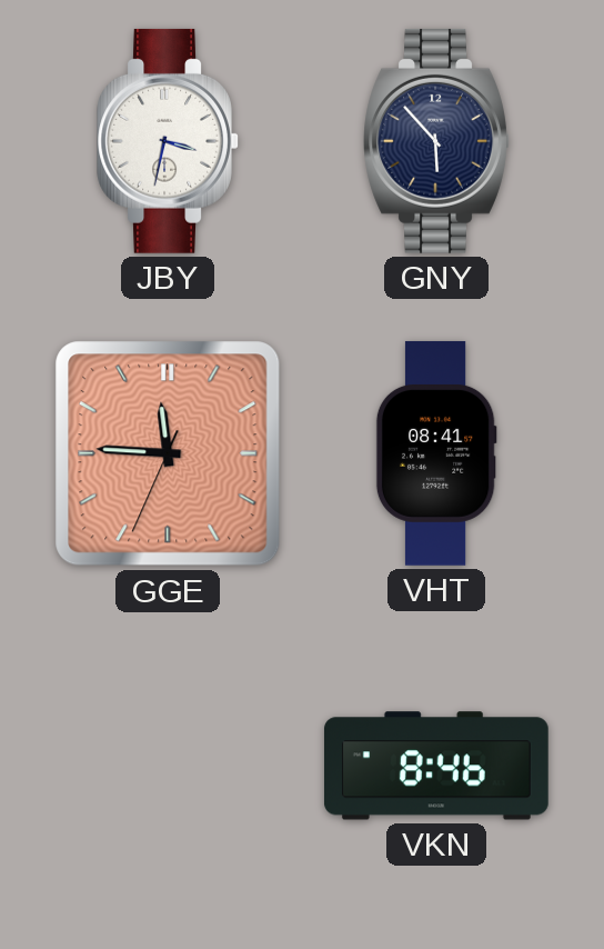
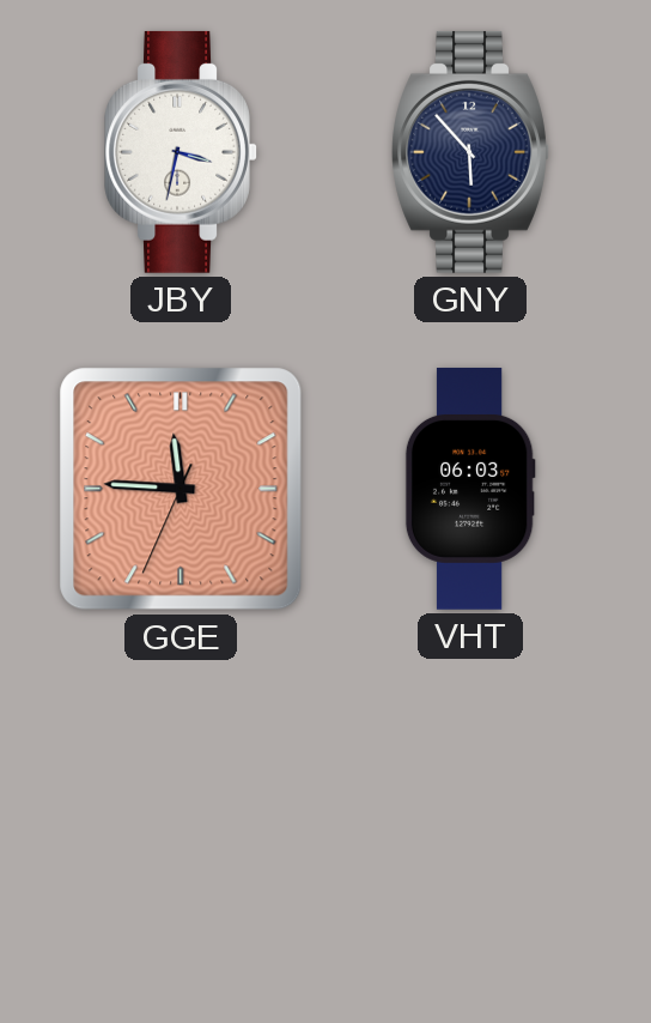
VHT: 08:41 -> 06:03 (470, 489)
VKN: 8:46 -> none (436, 766)
